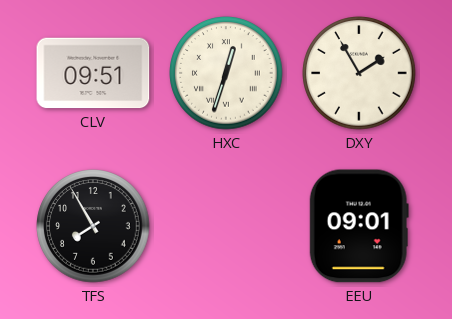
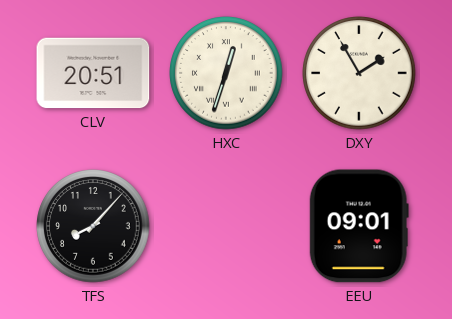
CLV: 09:51 -> 20:51 (93, 73)
TFS: 7:55 -> 8:07 (93, 226)
